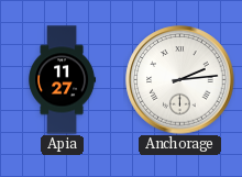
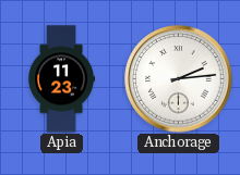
Apia: 11:27 -> 11:23 (62, 79)
